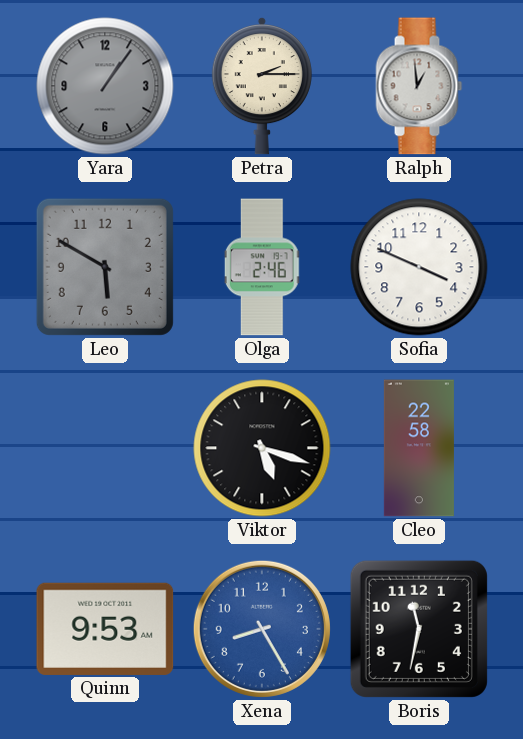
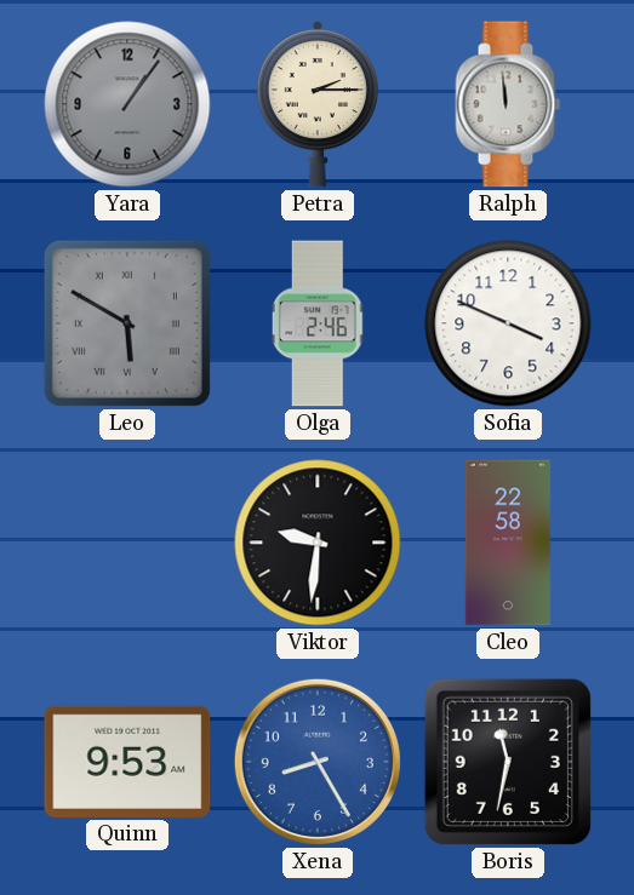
Ralph: 12:59 -> 11:59 (508, 104)
Leo numerals: Arabic -> Roman (127, 323)
Viktor: 5:18 -> 9:31 (318, 543)
